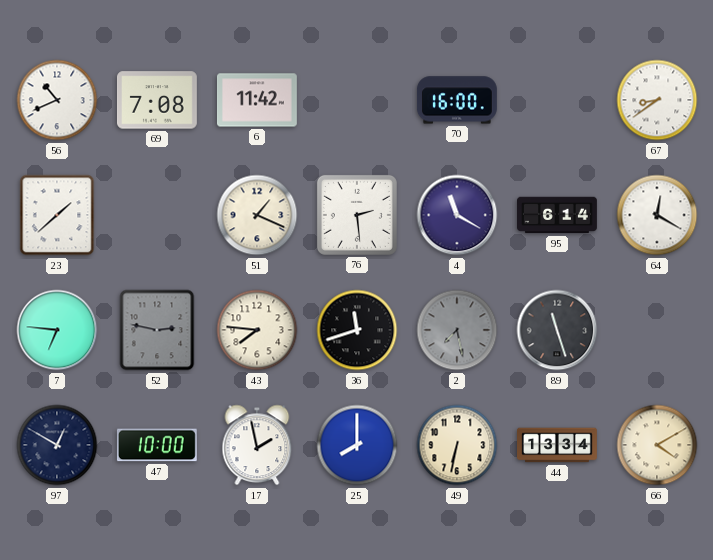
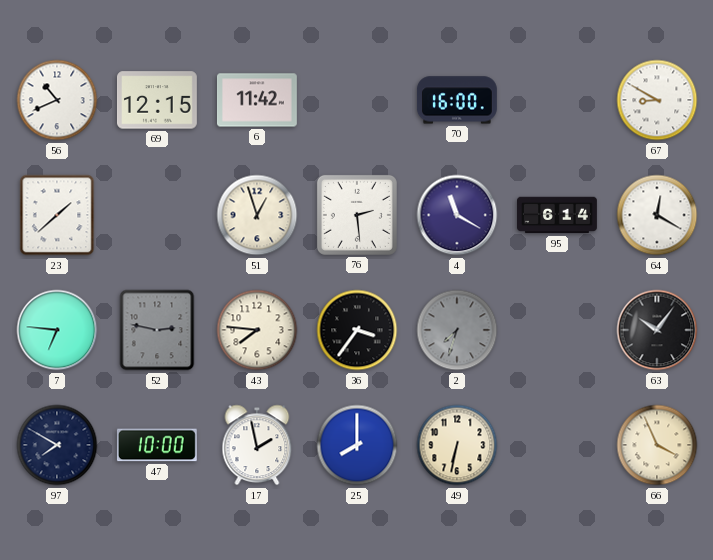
69: 7:08 -> 12:15 (157, 100)
67: 8:39 -> 8:50 (657, 100)
51: 1:19 -> 12:57 (257, 215)
36: 11:42 -> 3:36 (357, 330)
2: 7:28 -> 7:33 (457, 330)
89: 11:27 -> none (557, 330)
63: none -> 10:06 (657, 330)
97: 12:50 -> 7:50 (57, 445)
44: 13:34 -> none (558, 445)
66: 4:10 -> 3:56 (657, 445)
